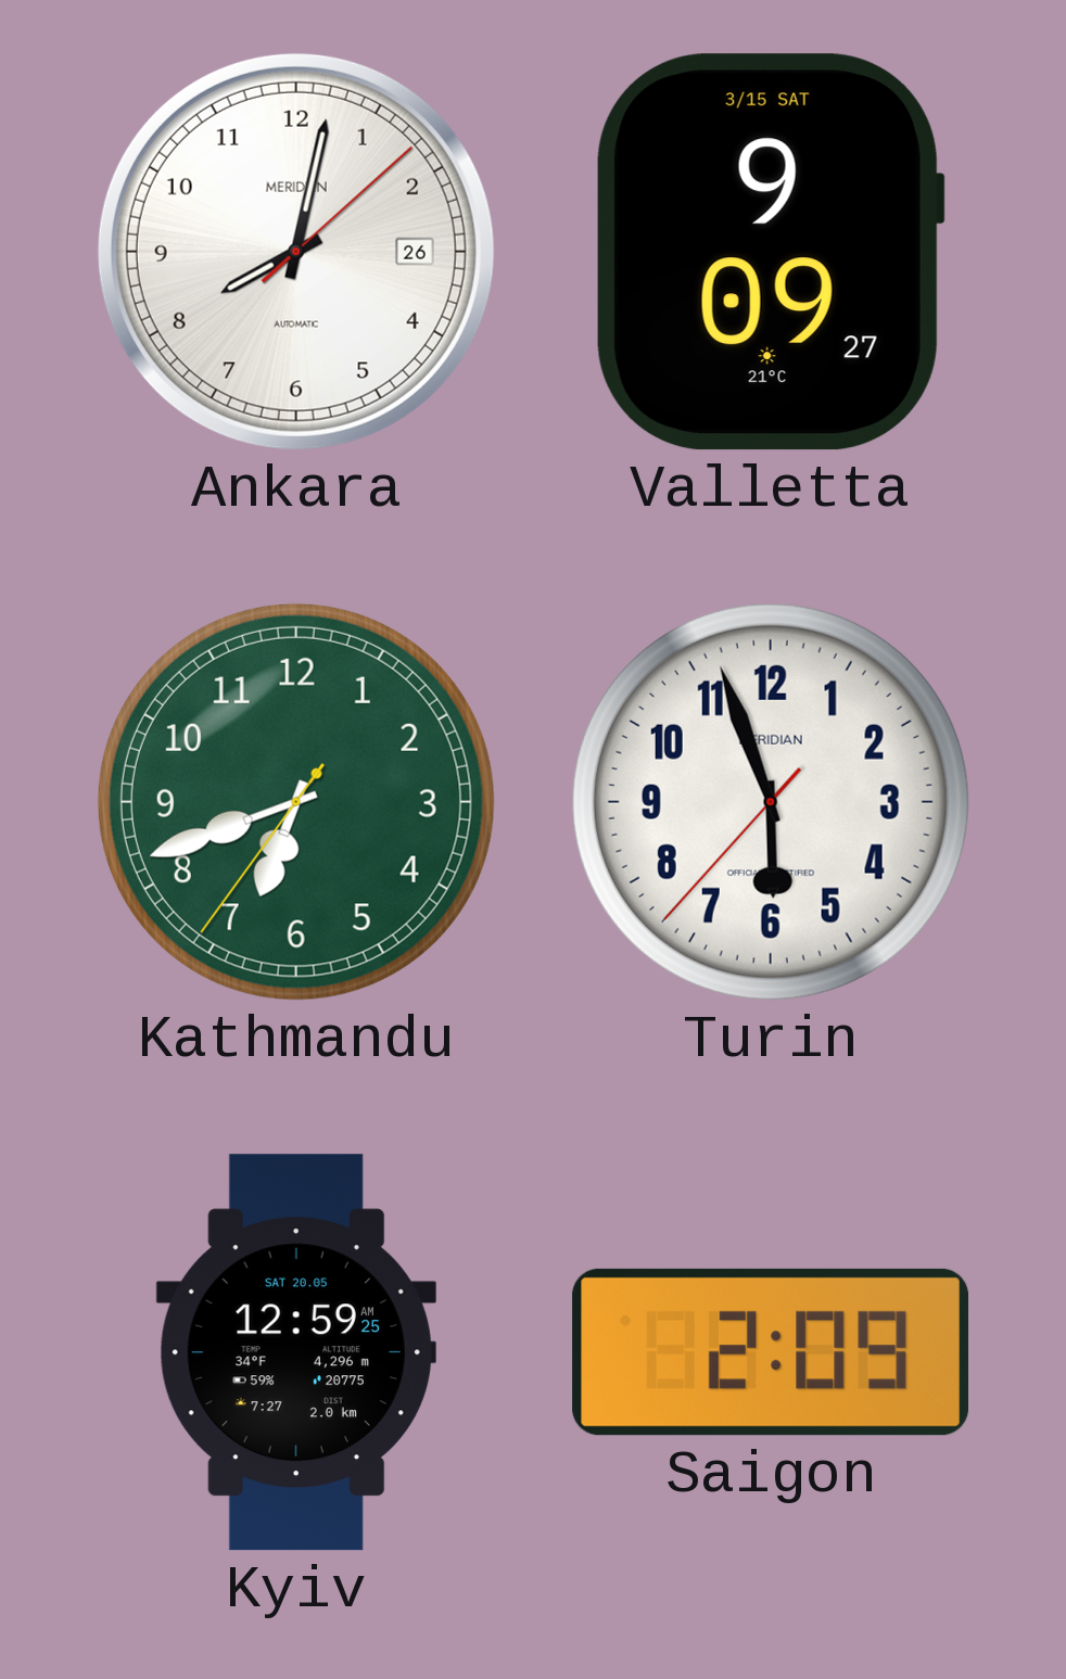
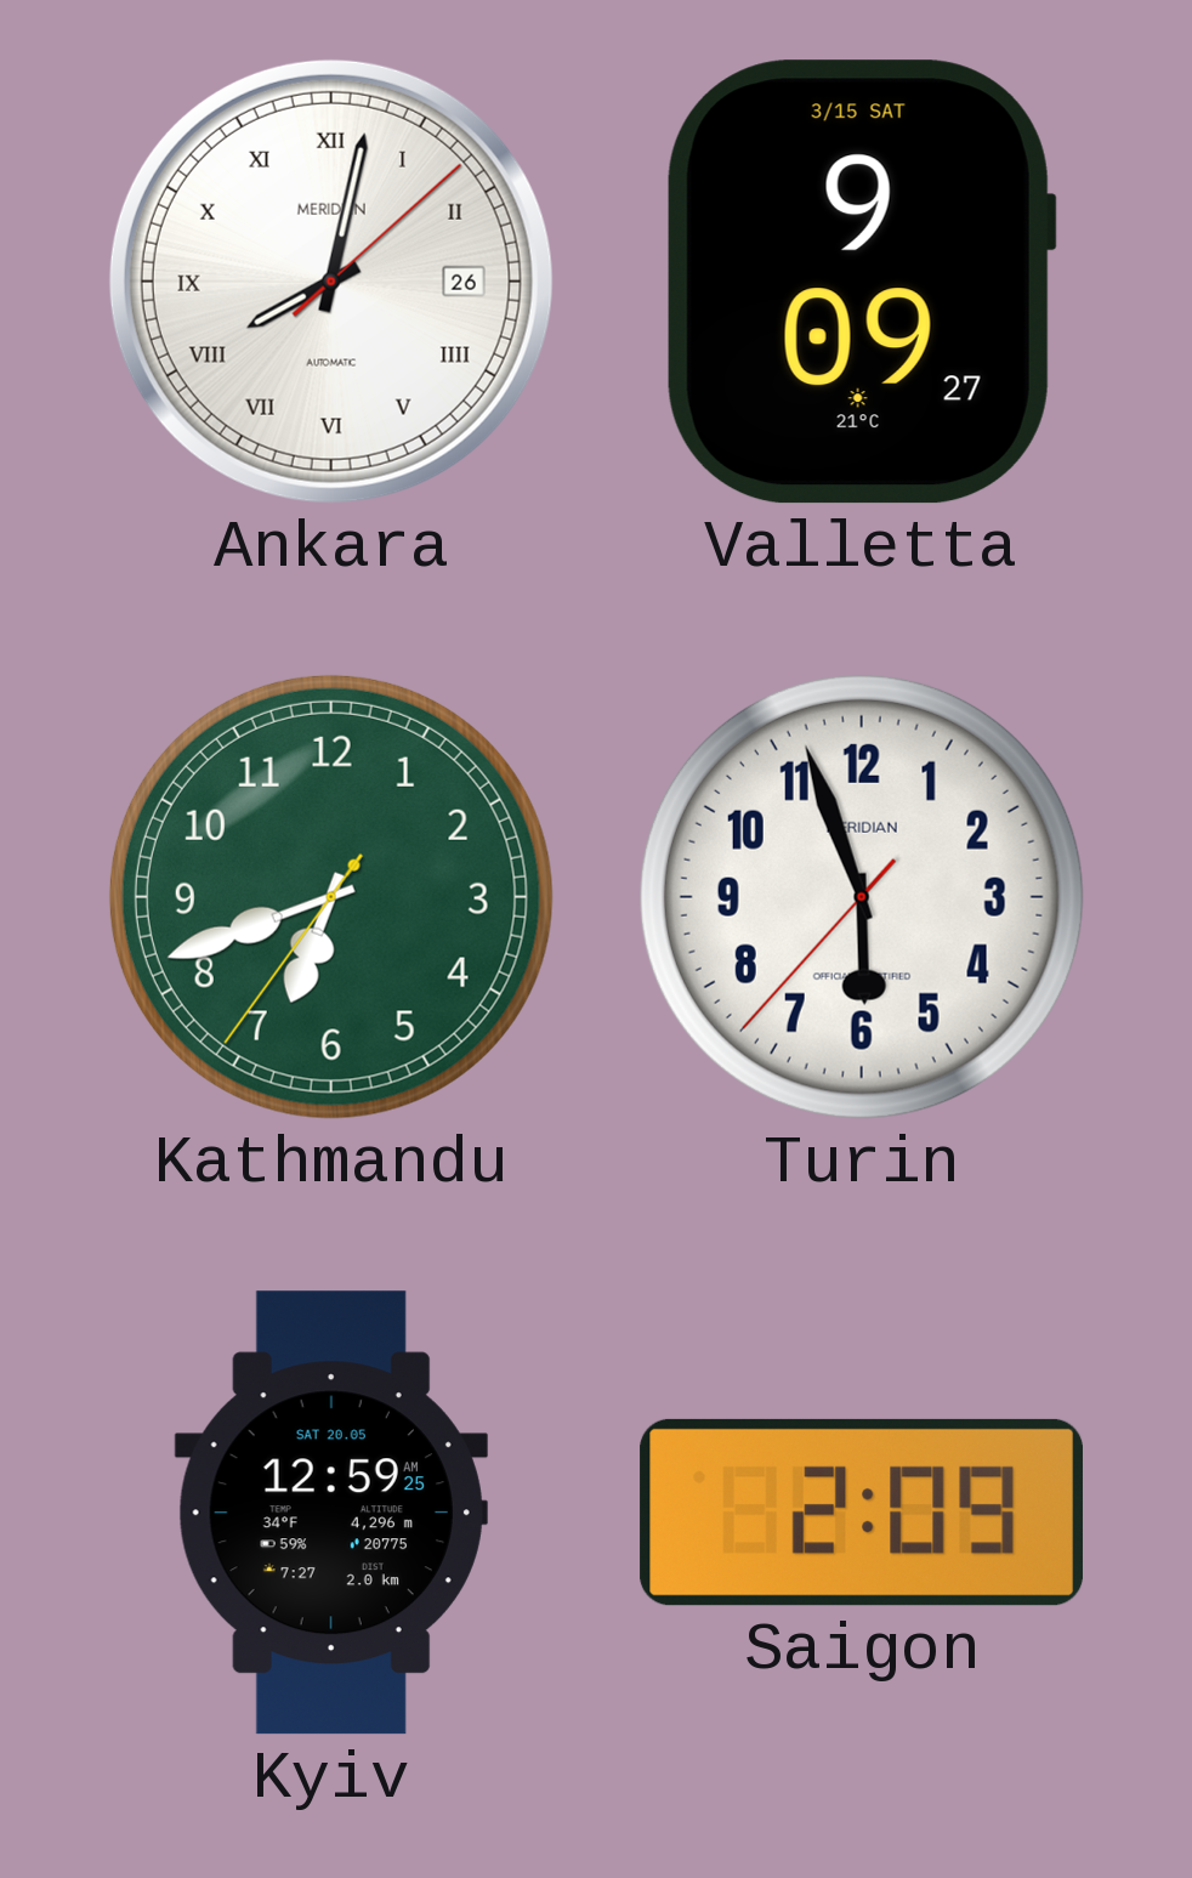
Ankara numerals: Arabic -> Roman (331, 282)
